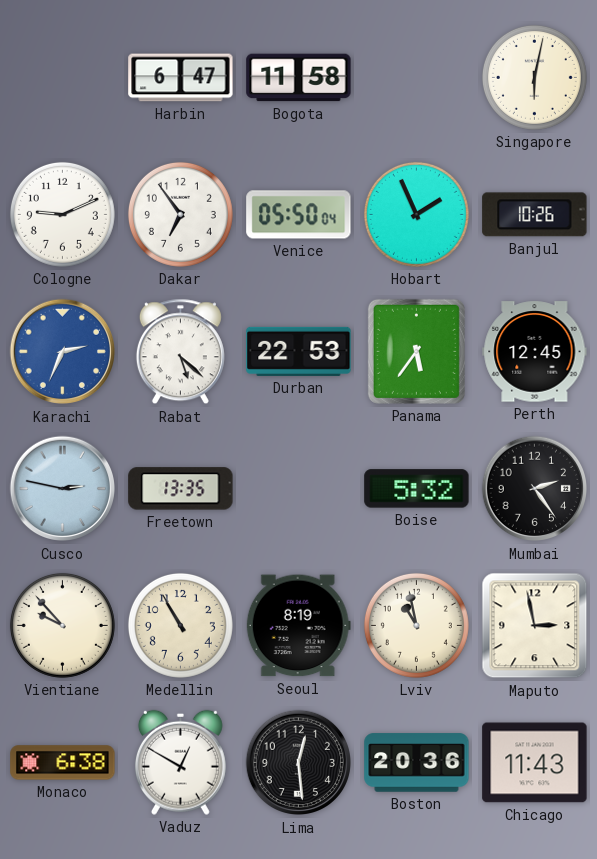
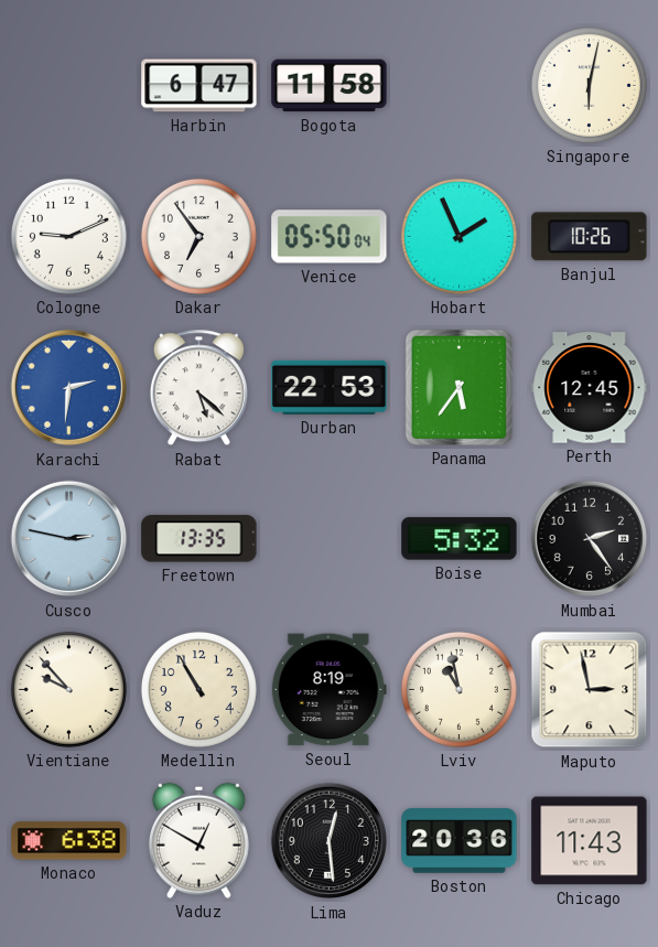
Karachi: 2:34 -> 2:31 (69, 388)
